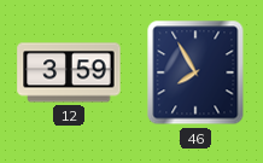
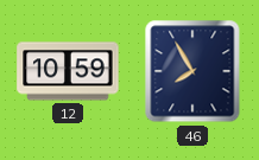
12: 3:59 -> 10:59 (68, 71)
